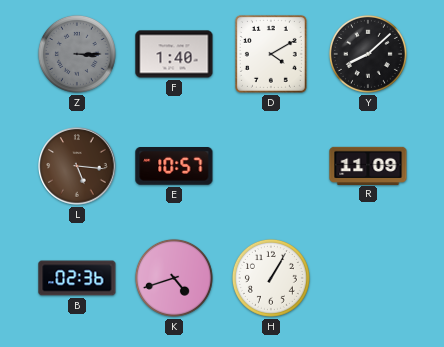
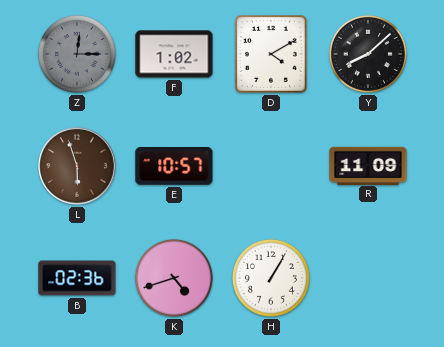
Z: 3:15 -> 12:15 (77, 54)
F: 1:40 -> 1:02 (174, 54)
L: 5:16 -> 5:57 (77, 166)
